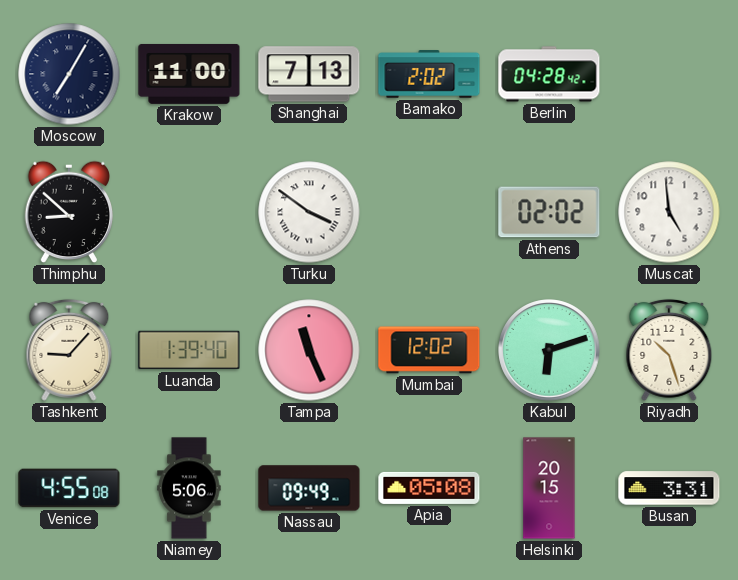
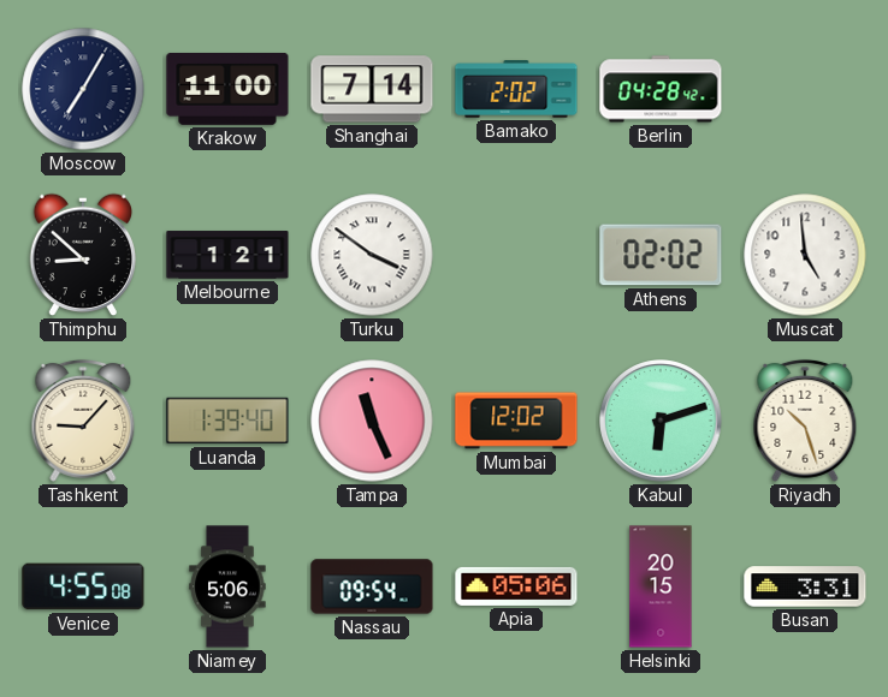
Shanghai: 7:13 -> 7:14 (372, 89)
Melbourne: none -> 1:21 (227, 255)
Nassau: 09:49 -> 09:54 (372, 586)
Apia: 05:08 -> 05:06 (516, 586)
